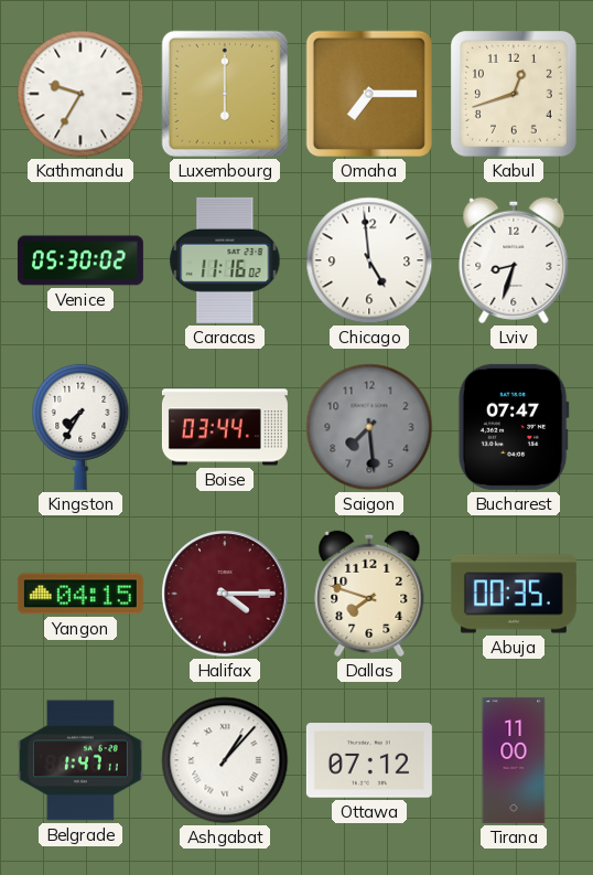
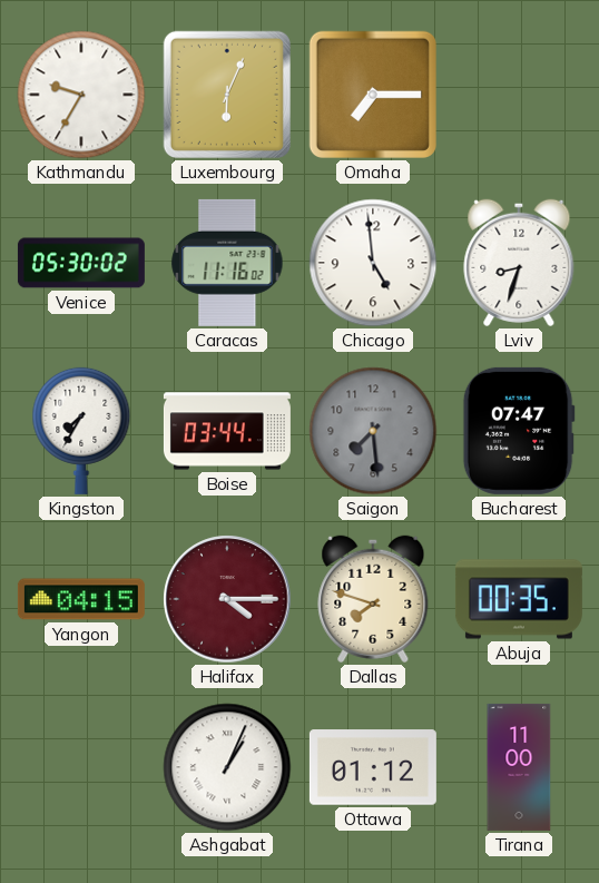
Luxembourg: 6:00 -> 6:04 (227, 95)
Kabul: 12:42 -> none (514, 94)
Belgrade: 1:47 -> none (80, 760)
Ashgabat: 1:07 -> 1:04 (227, 767)
Ottawa: 07:12 -> 01:12 (373, 767)
